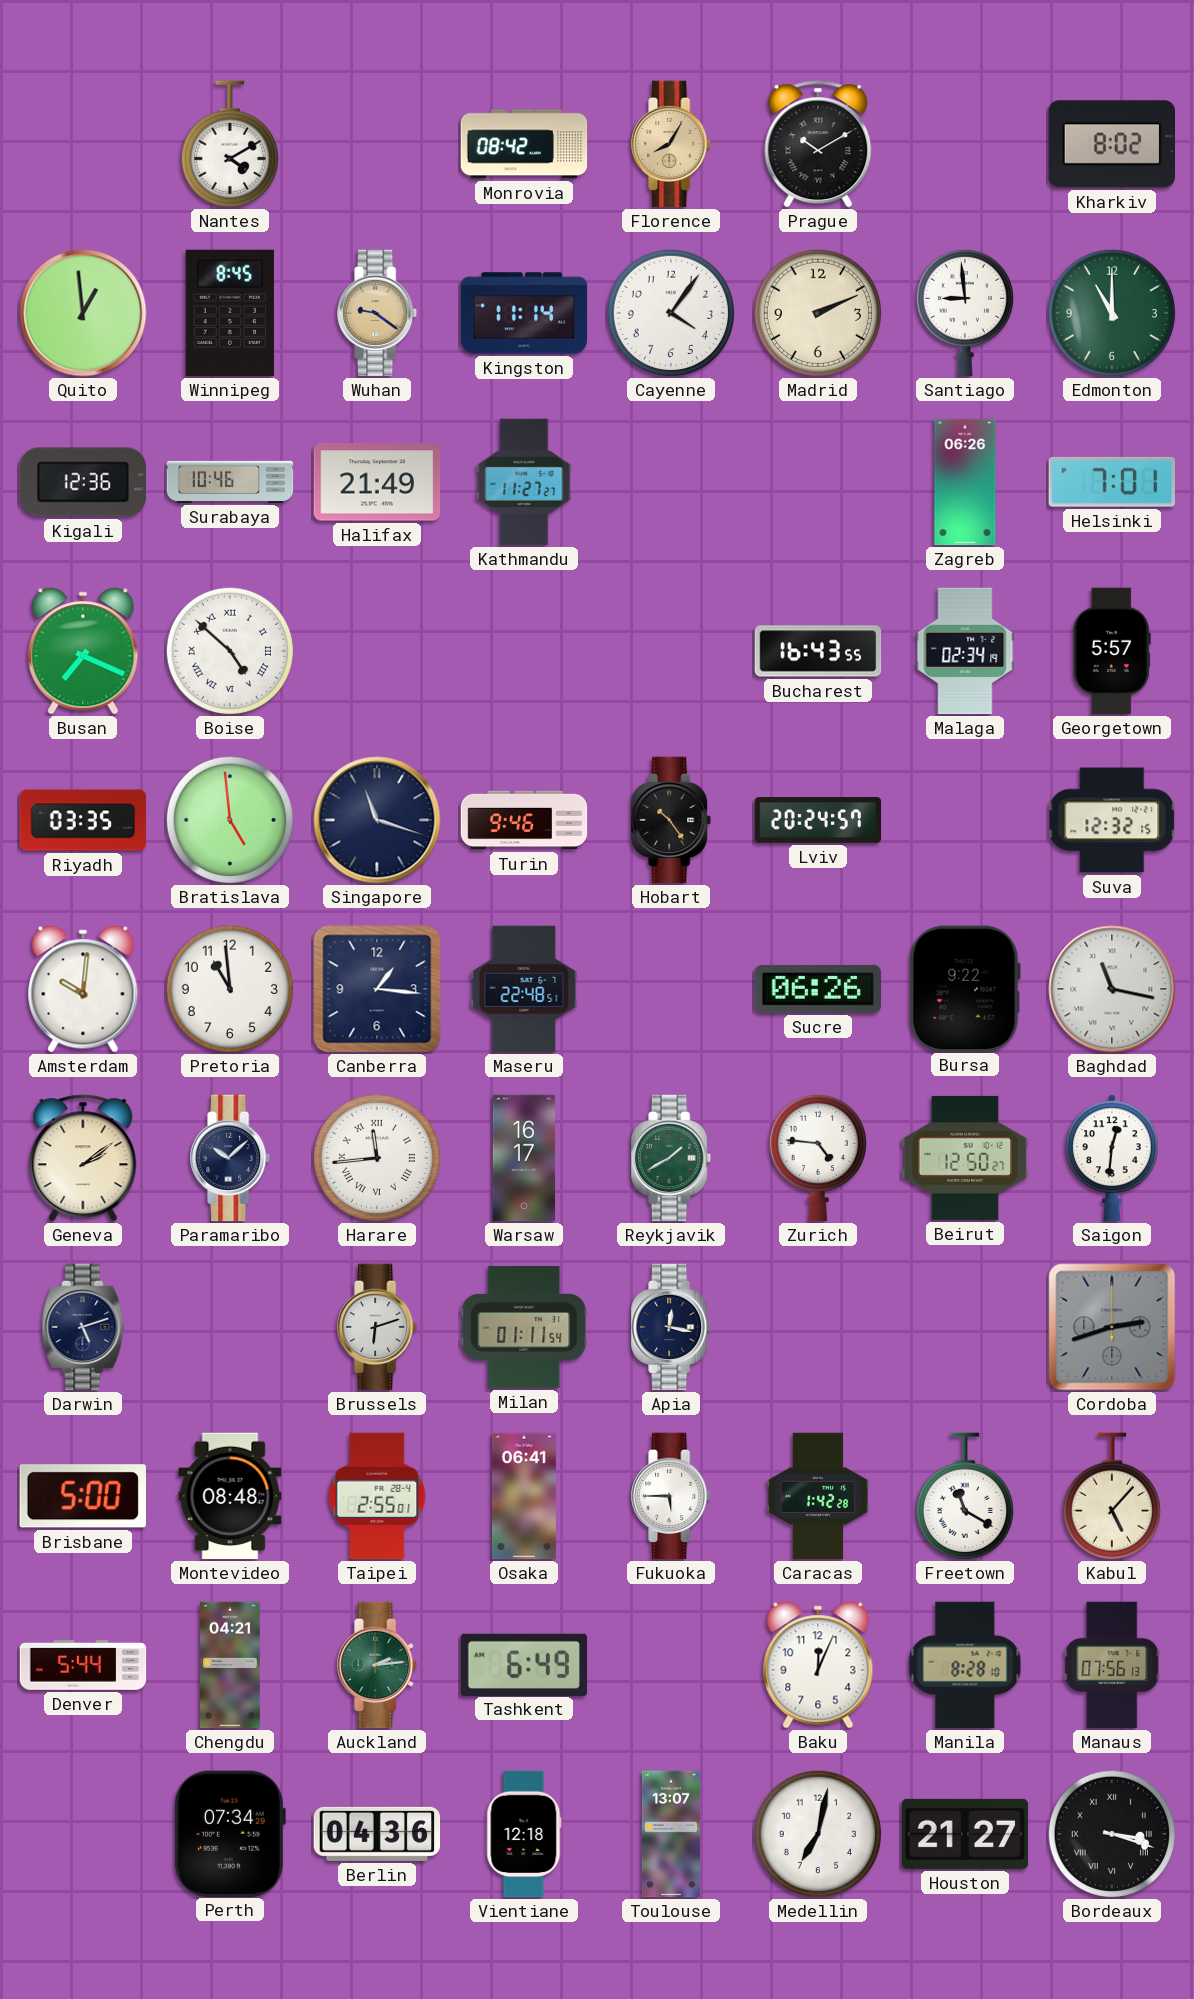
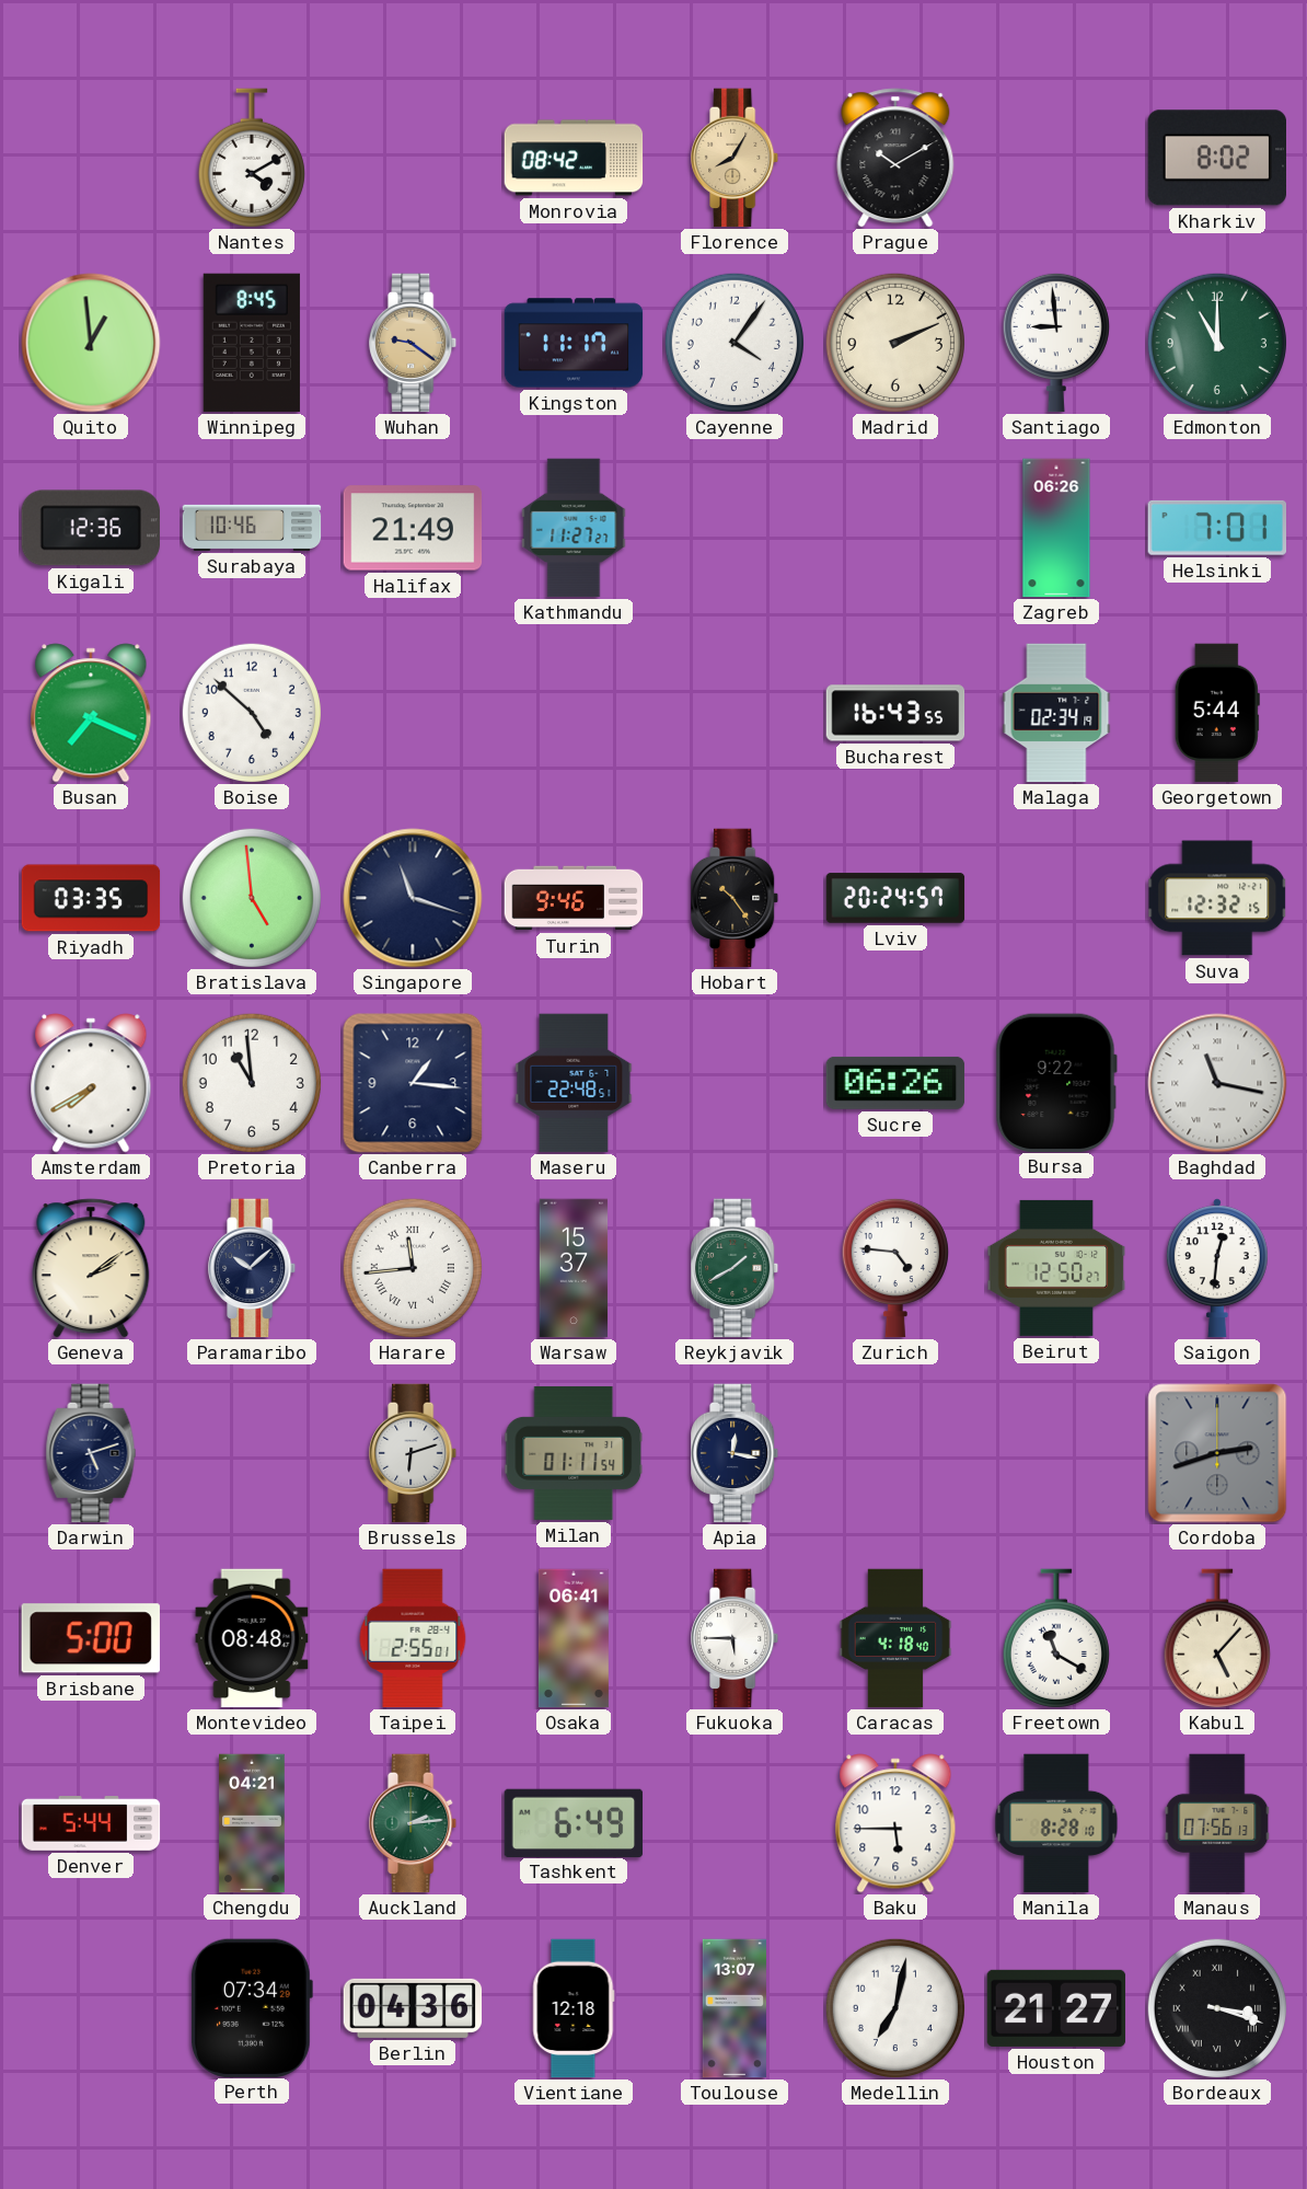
Kingston: 11:14 -> 11:17 (574, 343)
Boise numerals: Roman -> Arabic (252, 713)
Georgetown: 5:57 -> 5:44 (1217, 713)
Amsterdam: 10:01 -> 7:40 (91, 1083)
Warsaw: 16:17 -> 15:37 (574, 1268)
Caracas: 1:42 -> 4:18 (895, 1638)
Baku: 12:04 -> 5:45 (895, 1823)
